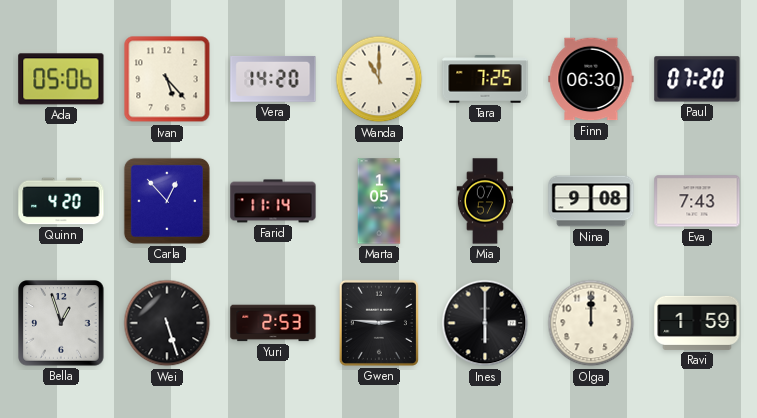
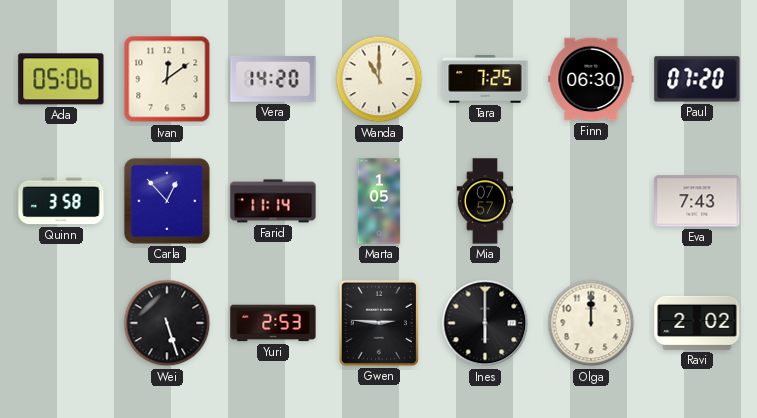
Ivan: 5:23 -> 12:09 (167, 79)
Quinn: 4:20 -> 3:58 (61, 201)
Nina: 9:08 -> none (591, 201)
Bella: 12:57 -> none (61, 323)
Ravi: 1:59 -> 2:02 (697, 323)
